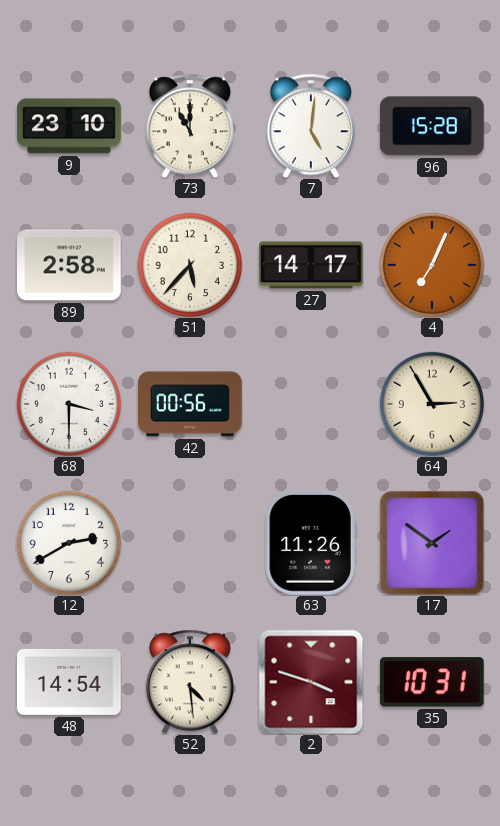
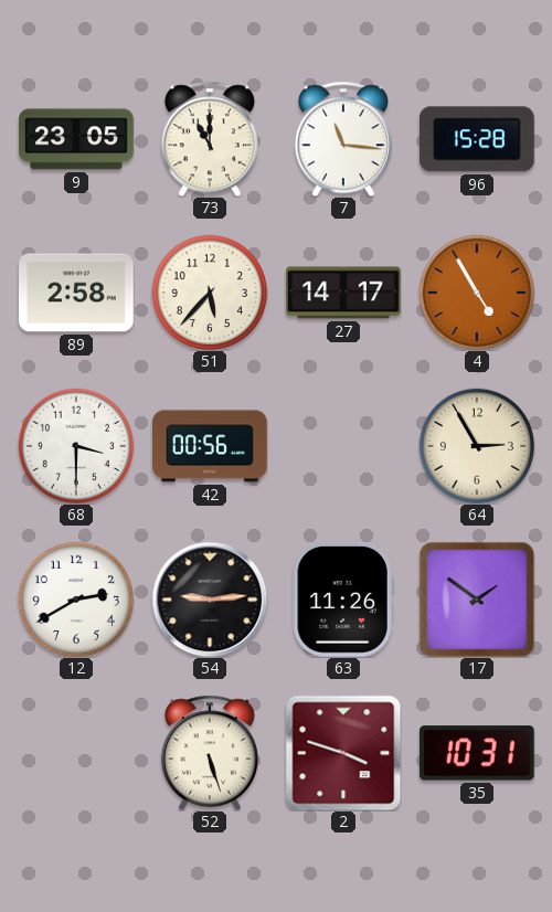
9: 23:10 -> 23:05 (76, 139)
7: 5:01 -> 11:16 (343, 139)
4: 7:04 -> 4:55 (476, 291)
54: none -> 9:14 (210, 600)
48: 14:54 -> none (70, 682)
52: 4:29 -> 5:27 (210, 753)
